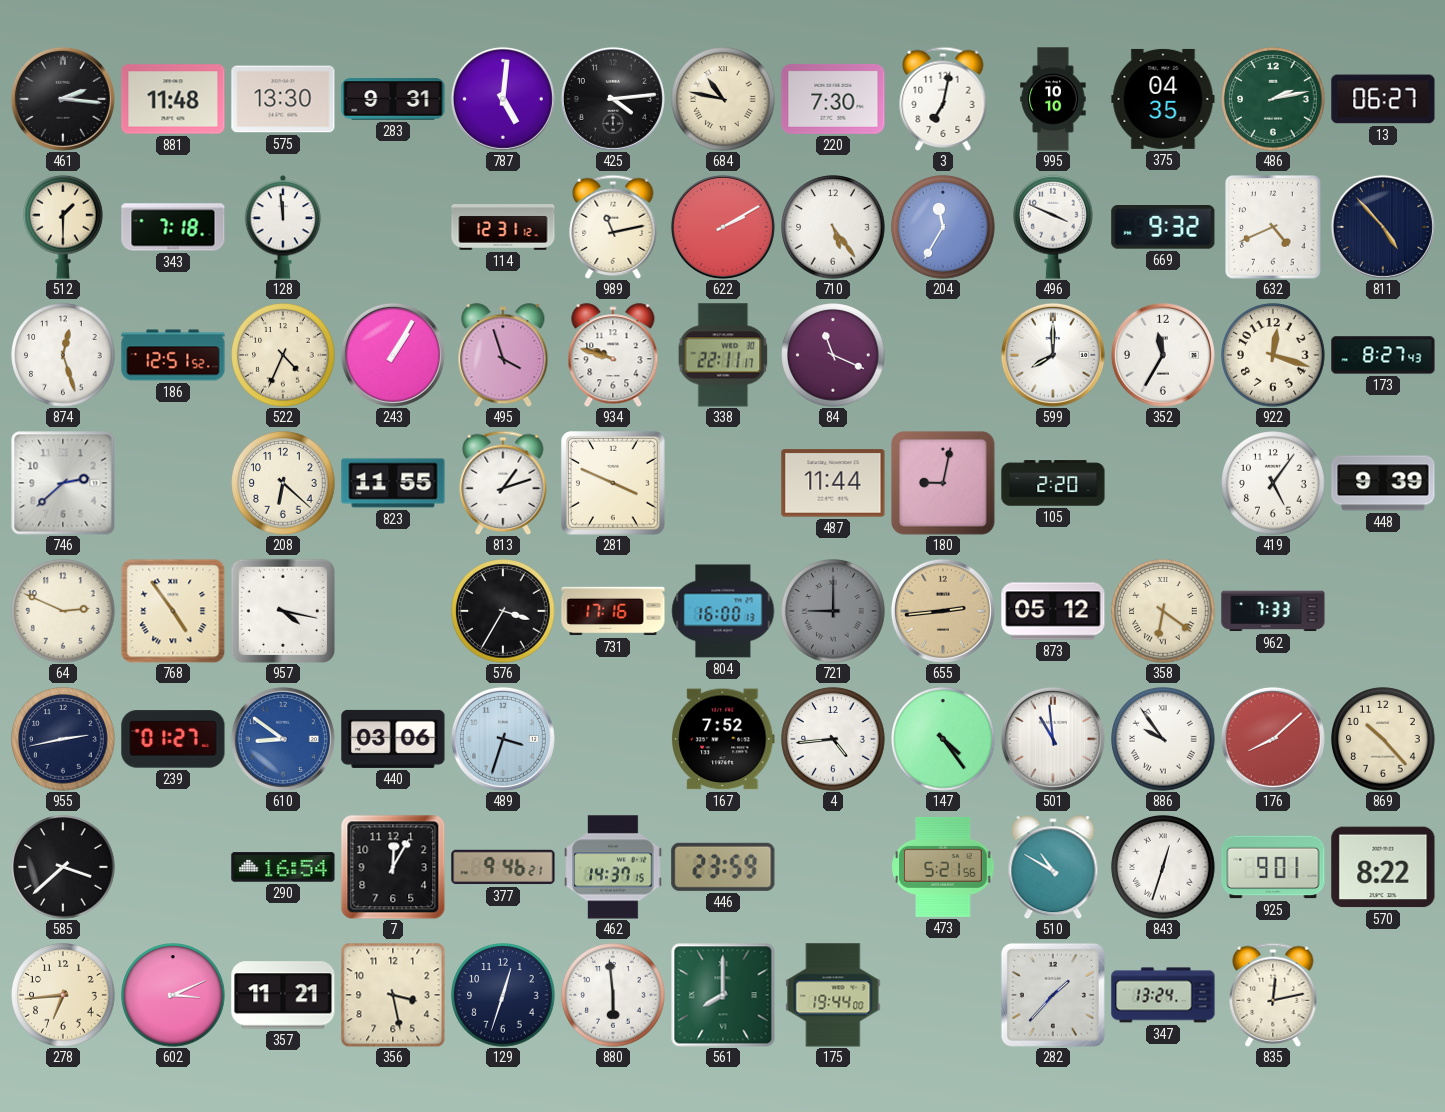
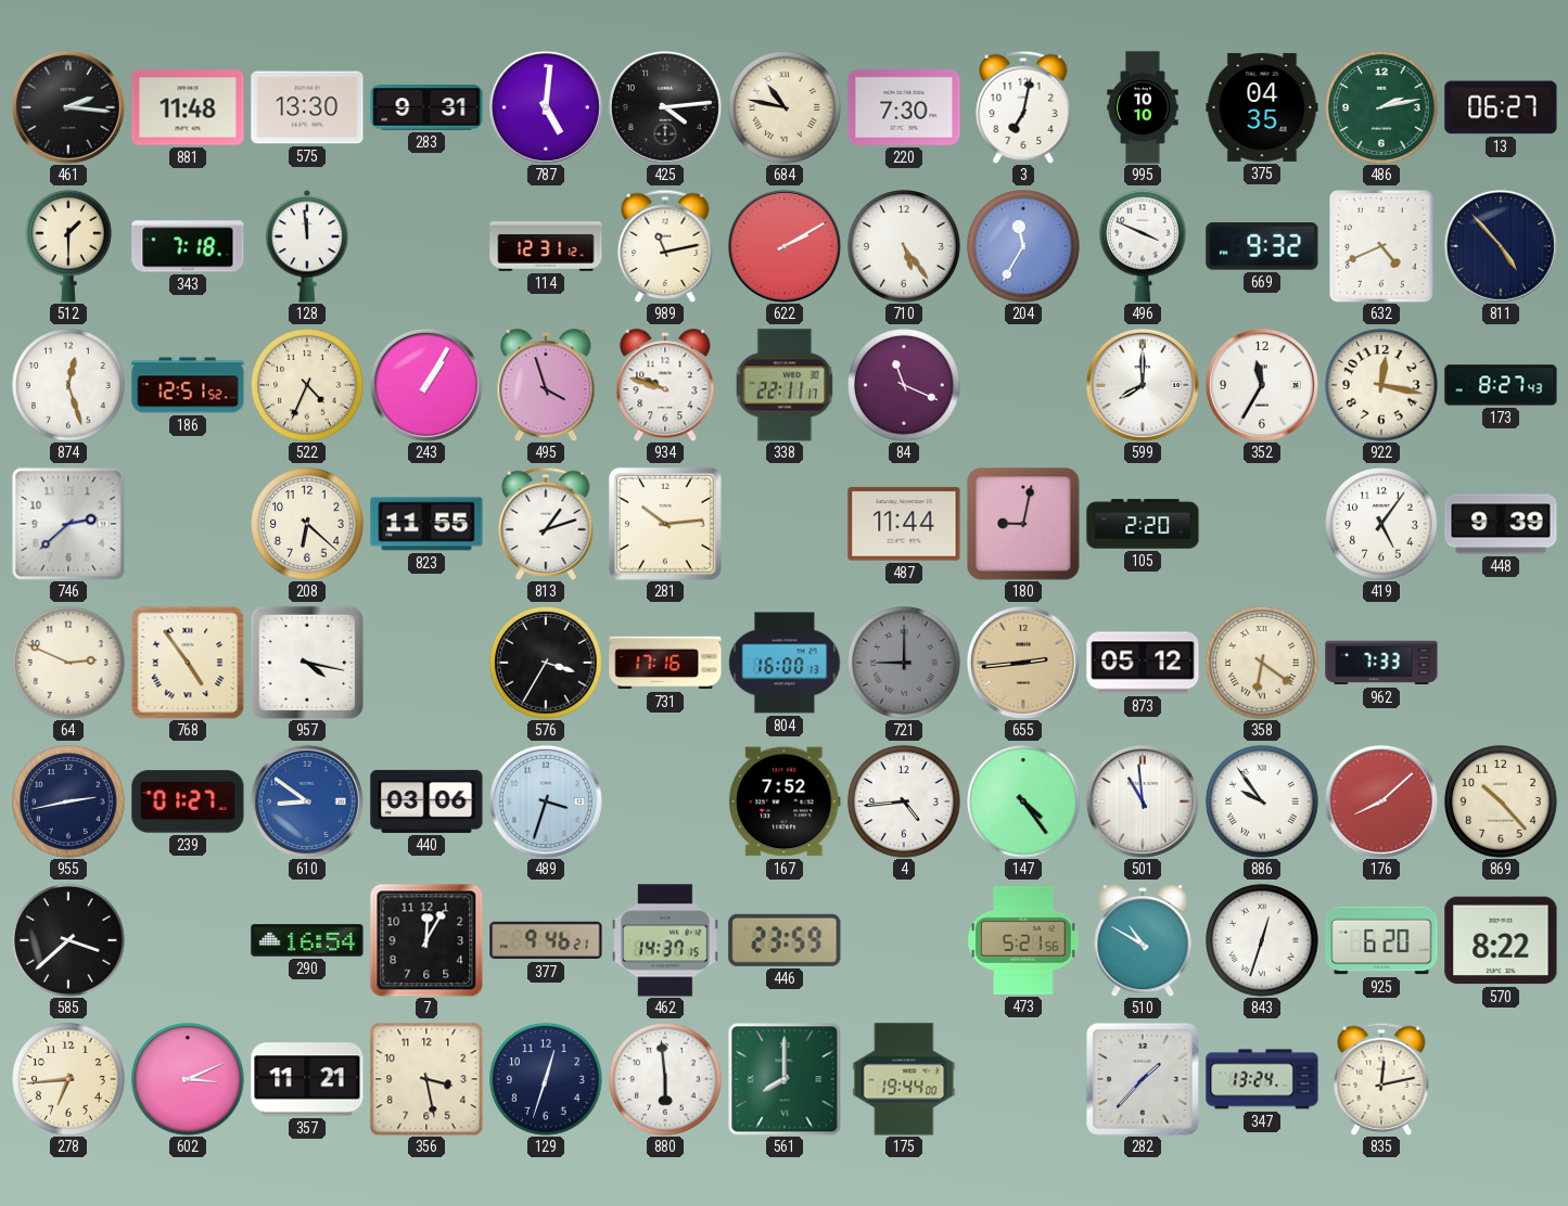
922: 12:18 -> 12:17 (1381, 385)
281: 3:49 -> 10:14 (666, 525)
925: 9:01 -> 6:20 (1381, 940)
